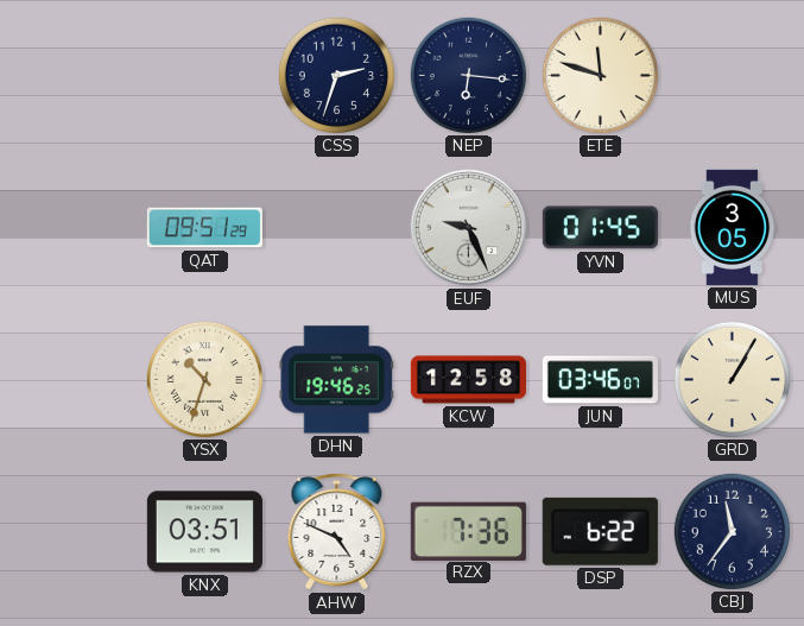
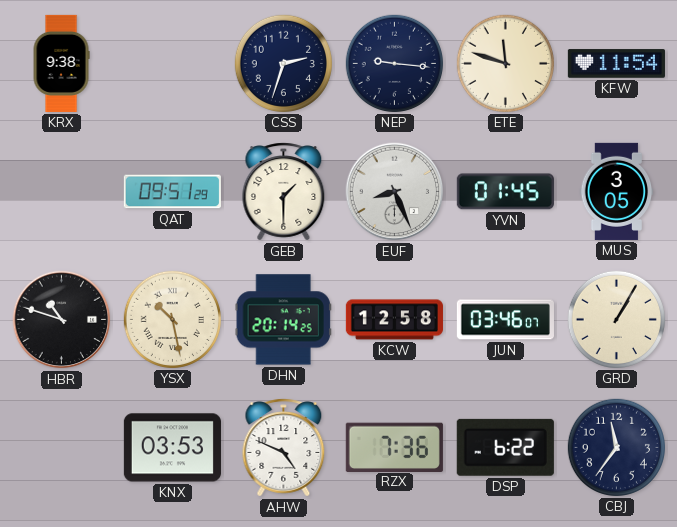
KRX: none -> 9:38 (61, 63)
NEP: 6:16 -> 9:16 (394, 63)
KFW: none -> 11:54 (616, 64)
GEB: none -> 1:30 (284, 192)
EUF: 9:26 -> 8:26 (395, 192)
HBR: none -> 10:48 (62, 320)
YSX: 10:33 -> 10:28 (172, 319)
DHN: 19:46 -> 20:14 (283, 320)
KNX: 03:51 -> 03:53 (172, 448)
